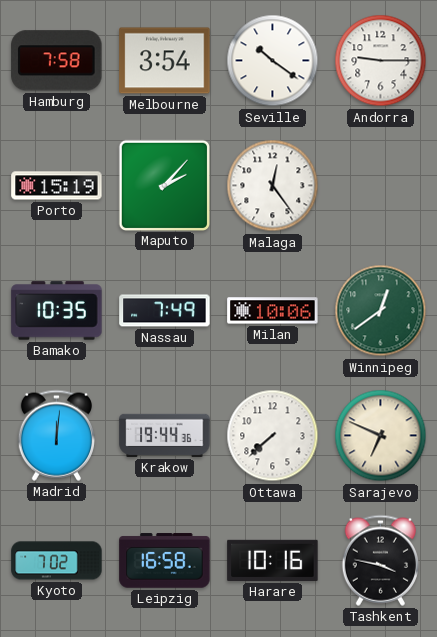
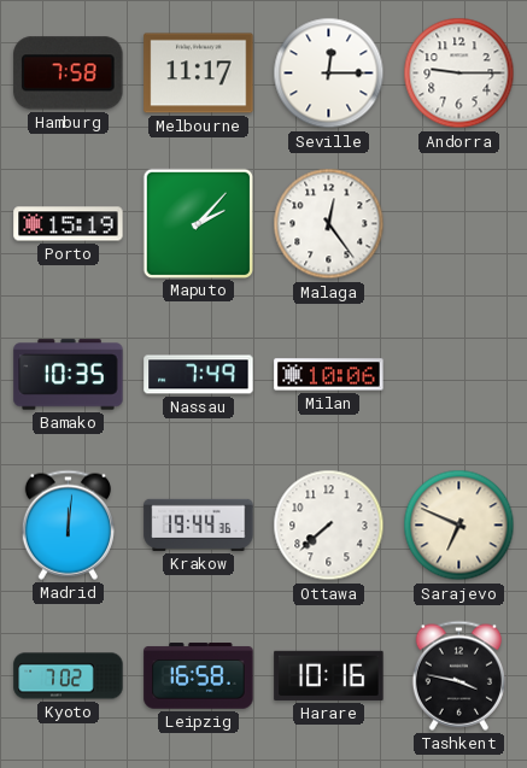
Melbourne: 3:54 -> 11:17 (199, 74)
Seville: 10:21 -> 12:15 (329, 74)
Winnipeg: 12:39 -> none (381, 311)
